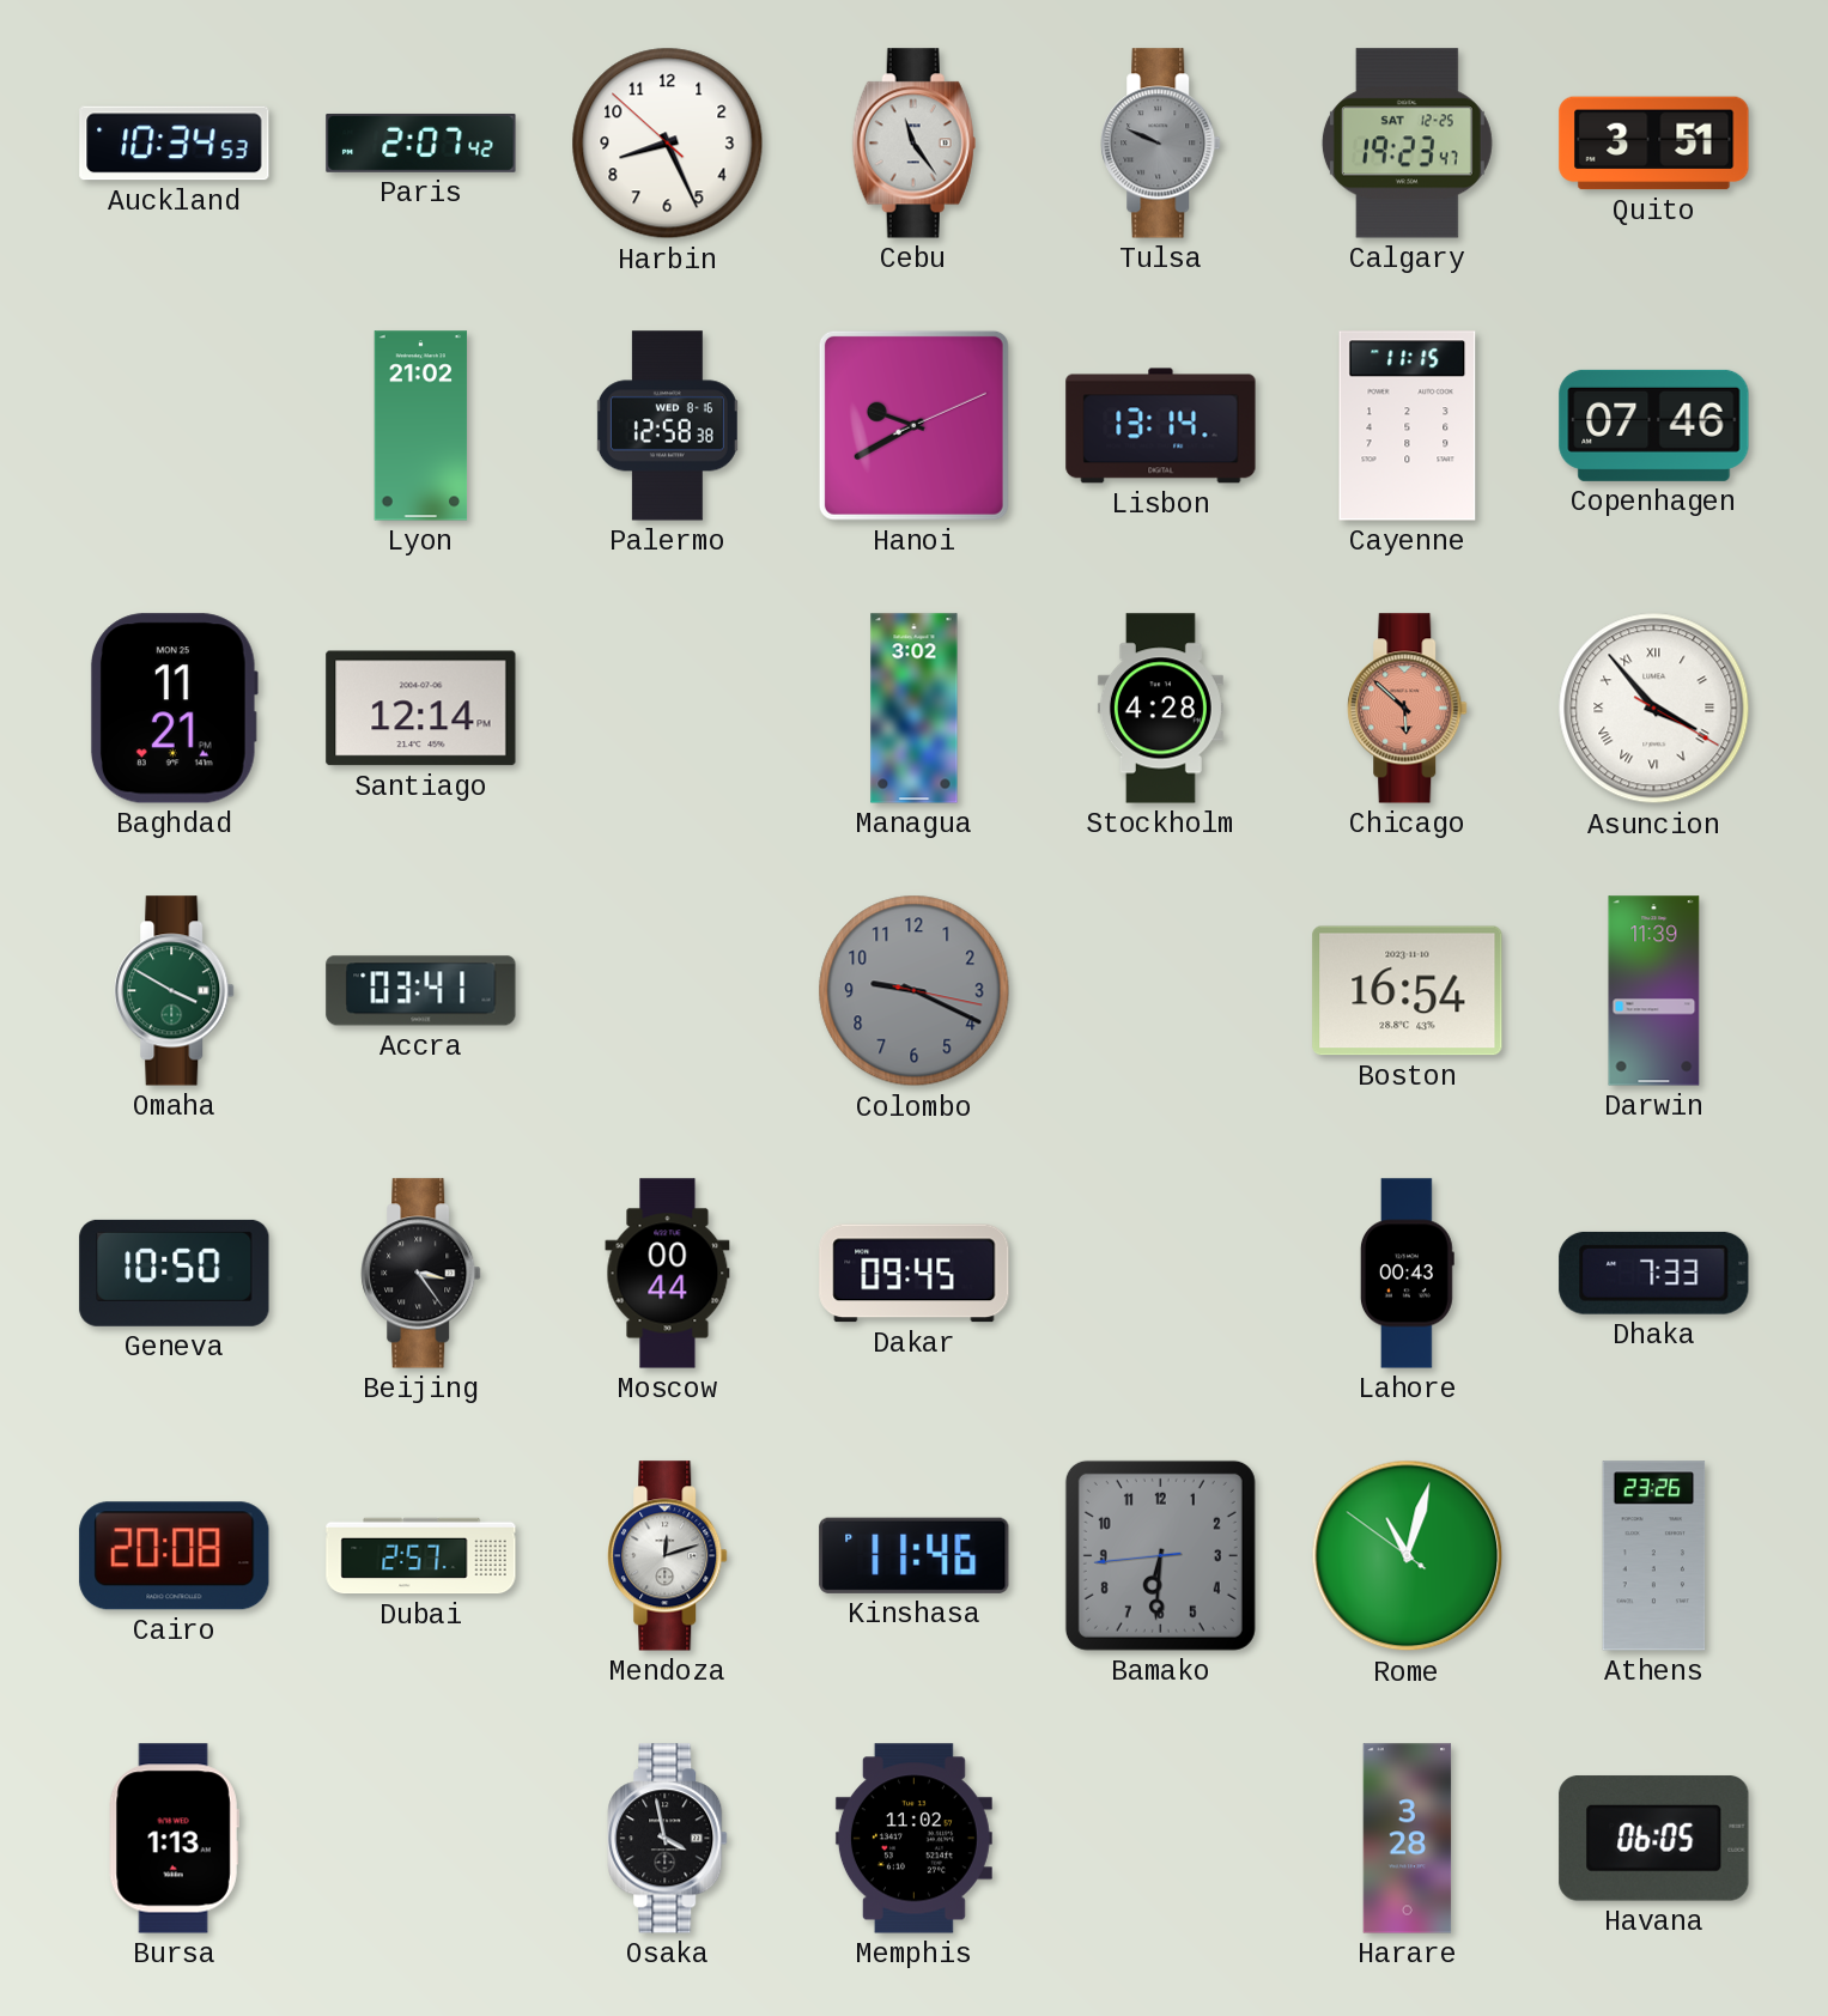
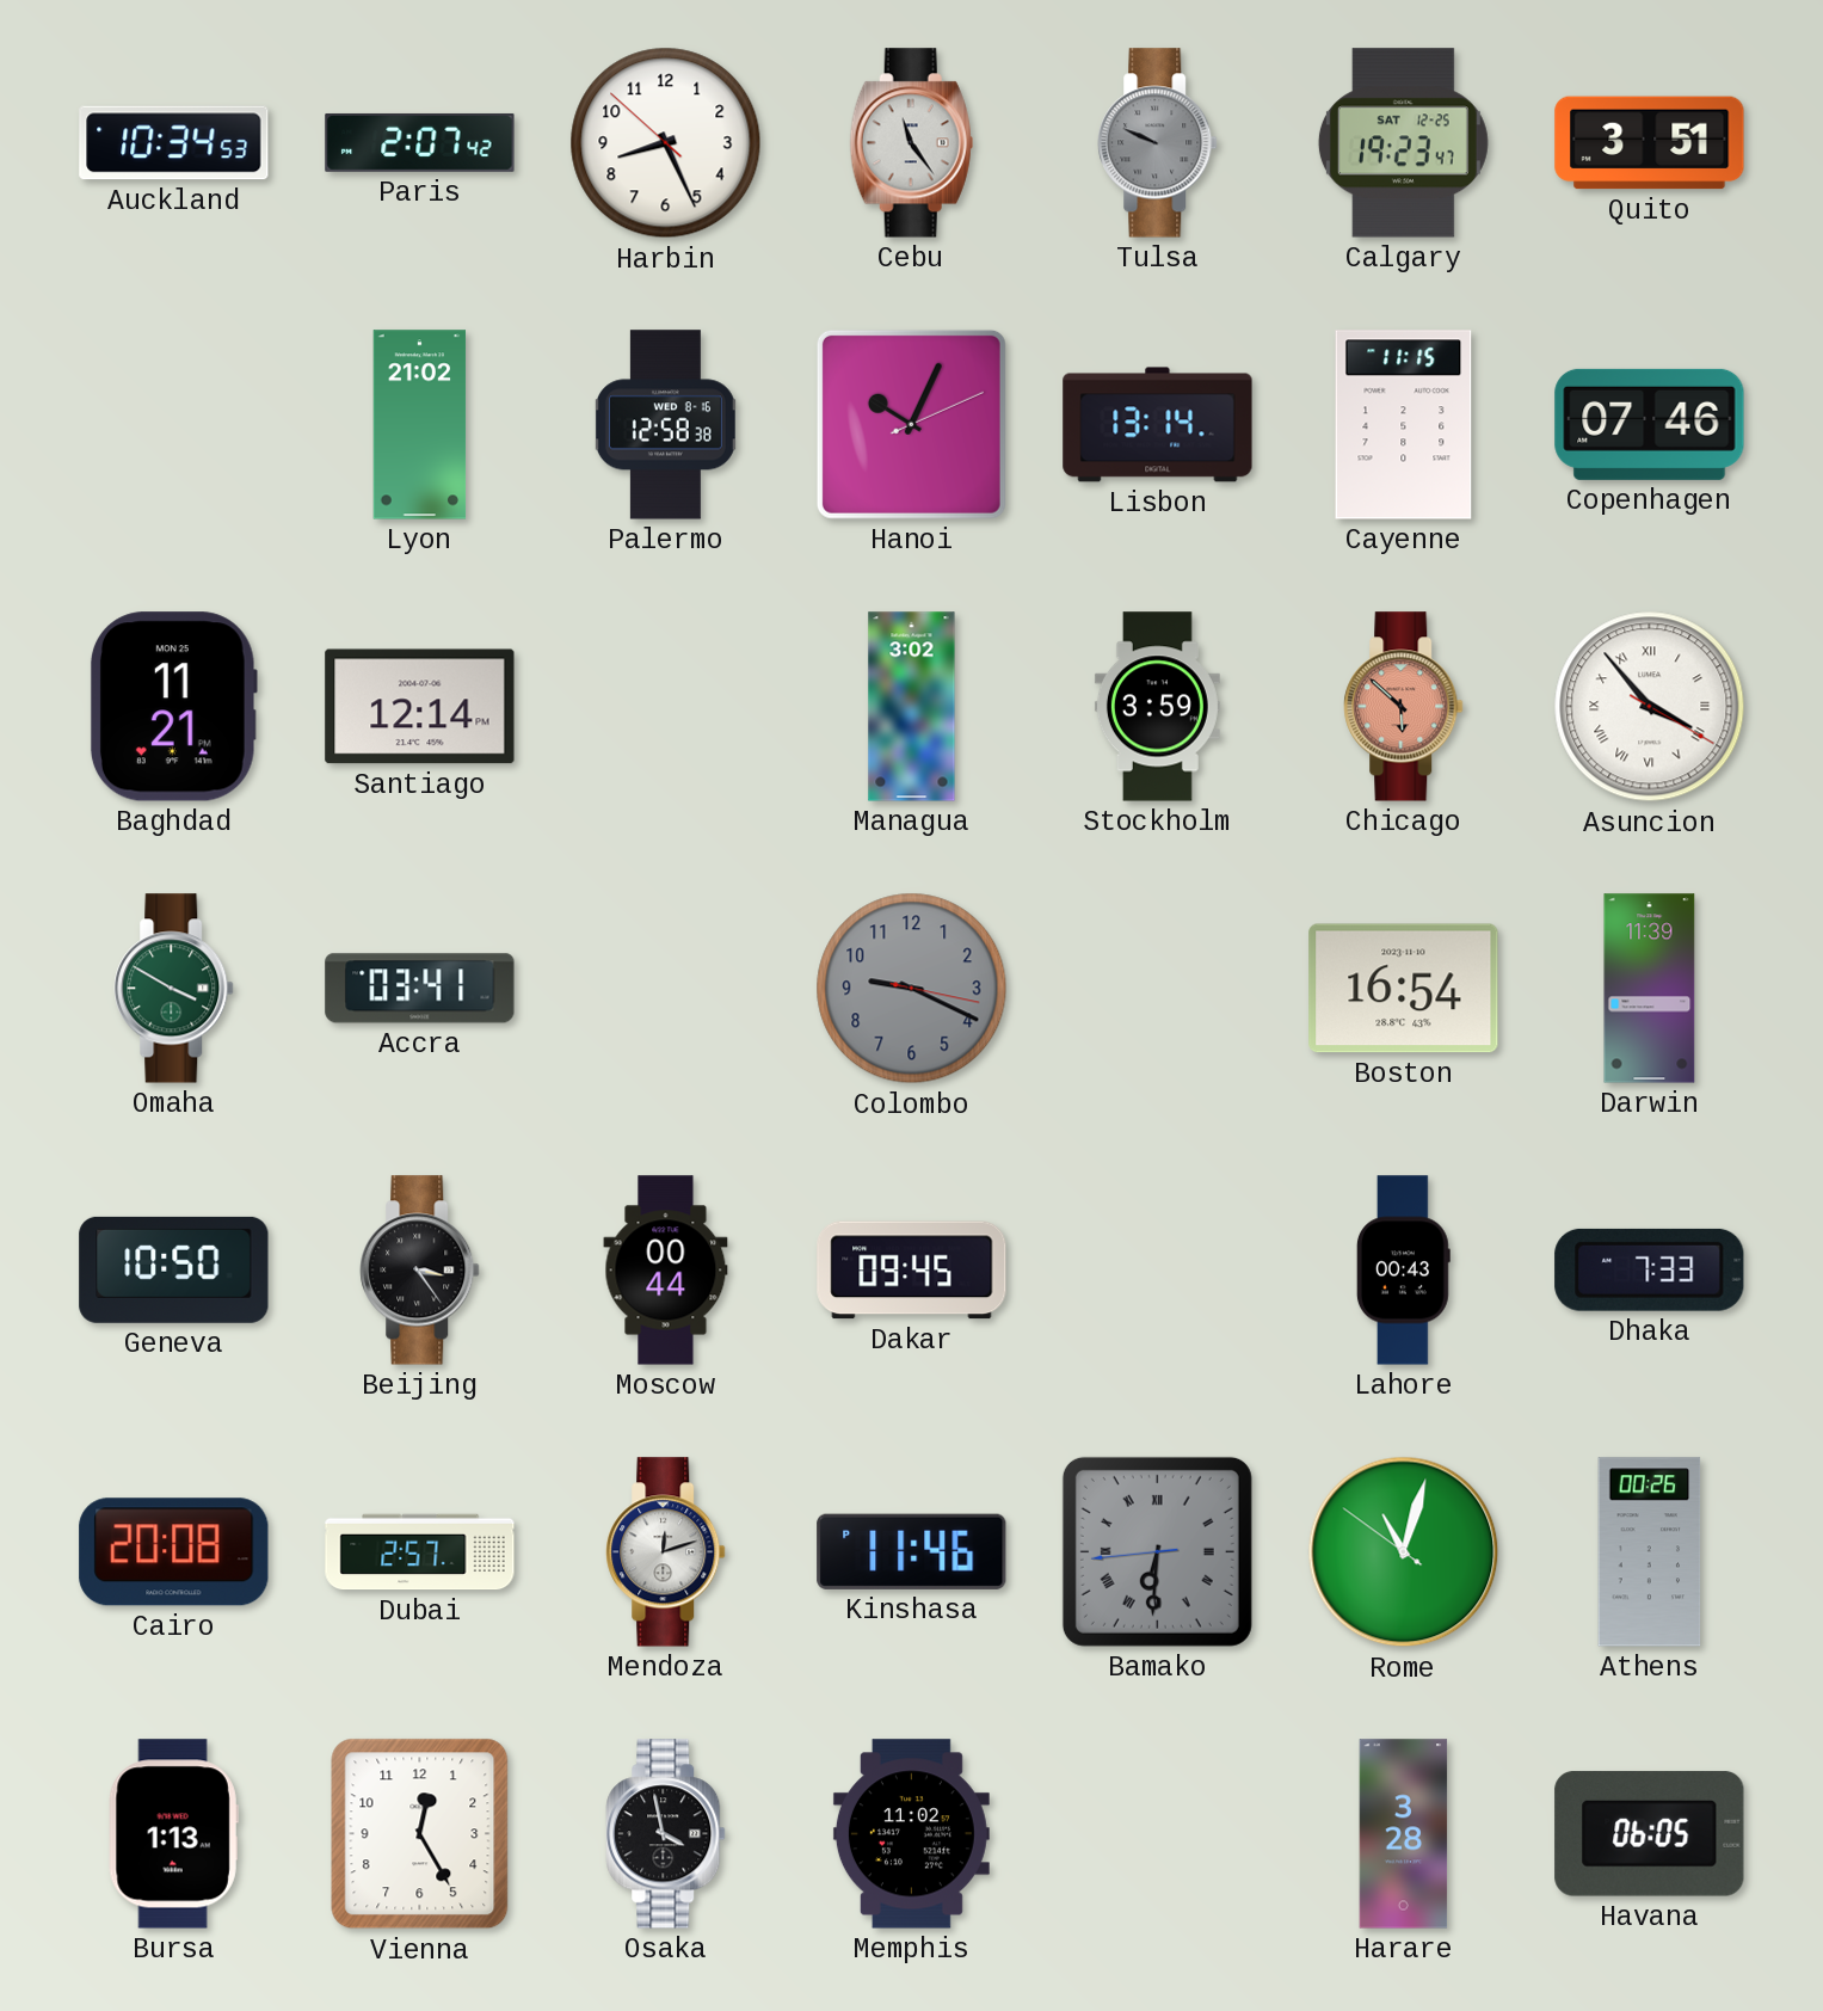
Hanoi: 9:40 -> 10:04 (911, 424)
Stockholm: 4:28 -> 3:59 (1157, 707)
Bamako numerals: Arabic -> Roman (1157, 1551)
Athens: 23:26 -> 00:26 (1650, 1552)
Vienna: none -> 12:25 (420, 1834)
